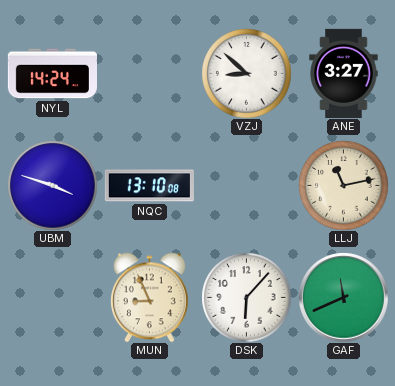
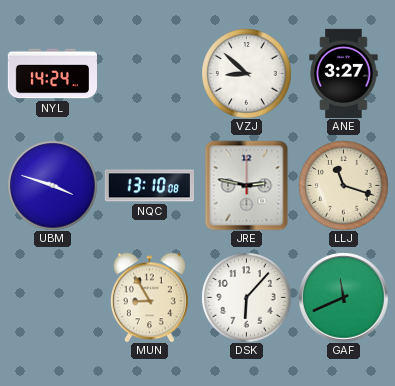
JRE: none -> 2:47 (247, 185)
LLJ: 11:13 -> 11:18 (343, 185)
MUN: 8:56 -> 8:55 (149, 297)
